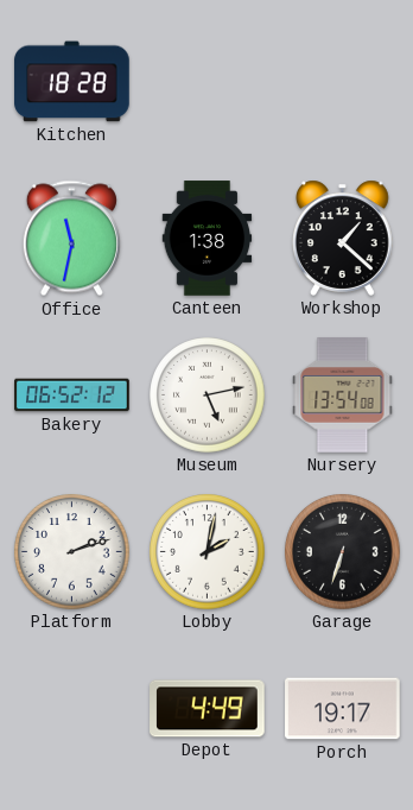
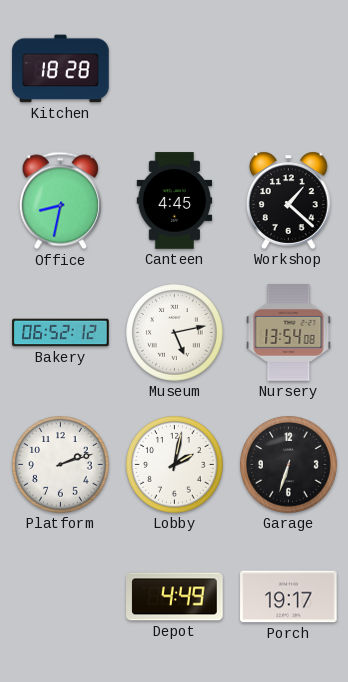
Office: 11:32 -> 8:32 (60, 201)
Canteen: 1:38 -> 4:45 (175, 201)
